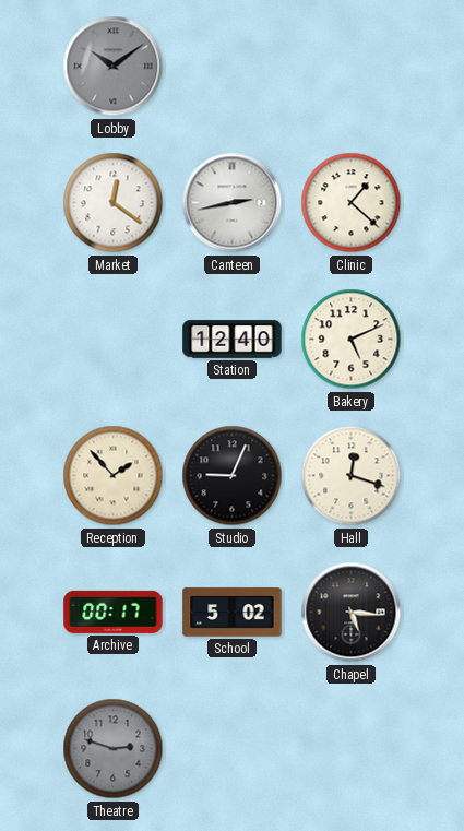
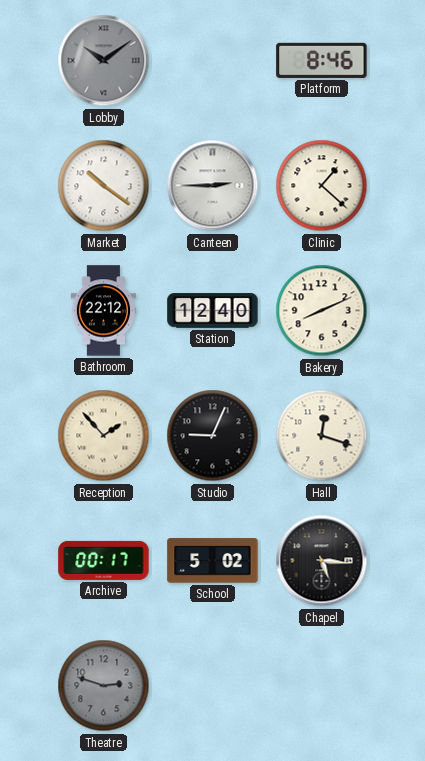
Platform: none -> 8:46 (322, 60)
Market: 12:21 -> 10:21 (104, 186)
Canteen: 2:43 -> 2:45 (213, 186)
Bathroom: none -> 22:12 (104, 311)
Bakery: 5:11 -> 8:11 (322, 311)
